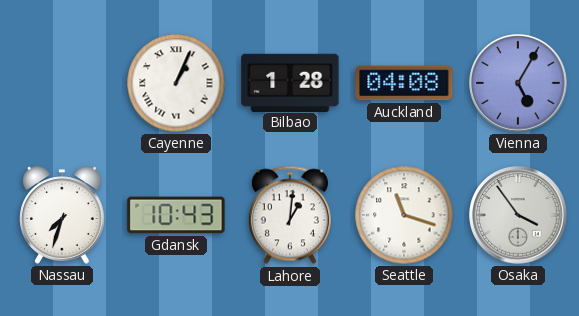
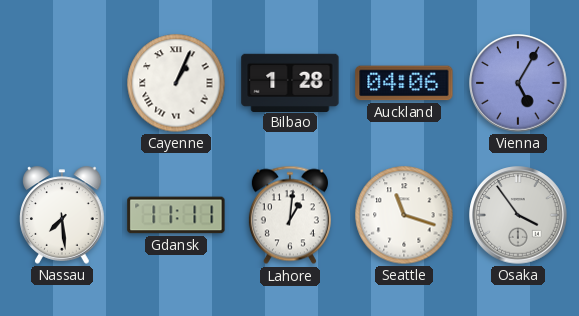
Auckland: 04:08 -> 04:06 (404, 83)
Nassau: 7:33 -> 7:29 (62, 215)
Gdansk: 10:43 -> 11:11 (176, 215)
